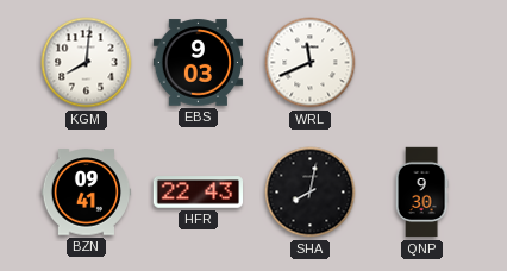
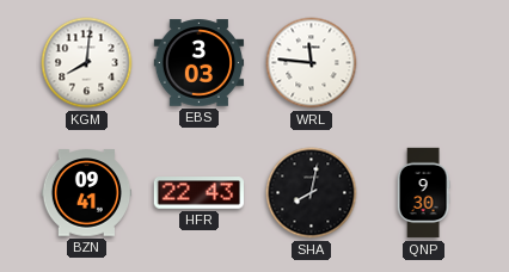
EBS: 9:03 -> 3:03 (200, 63)
WRL: 11:41 -> 11:46 (312, 63)
